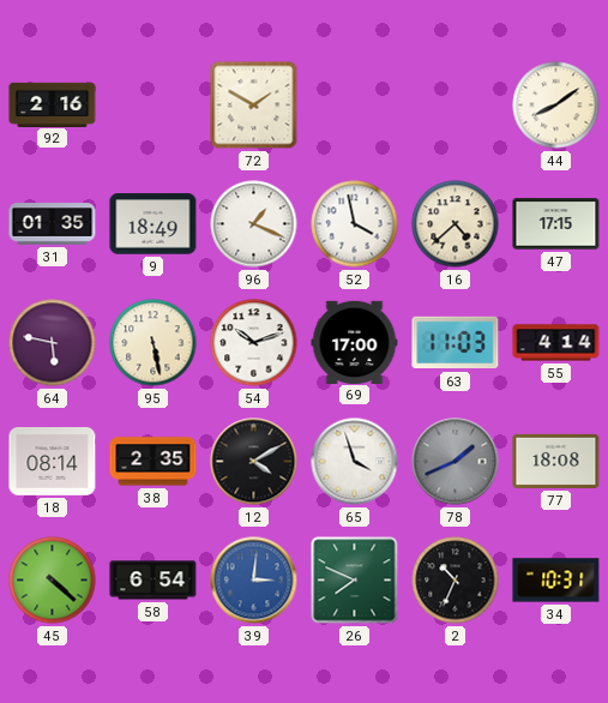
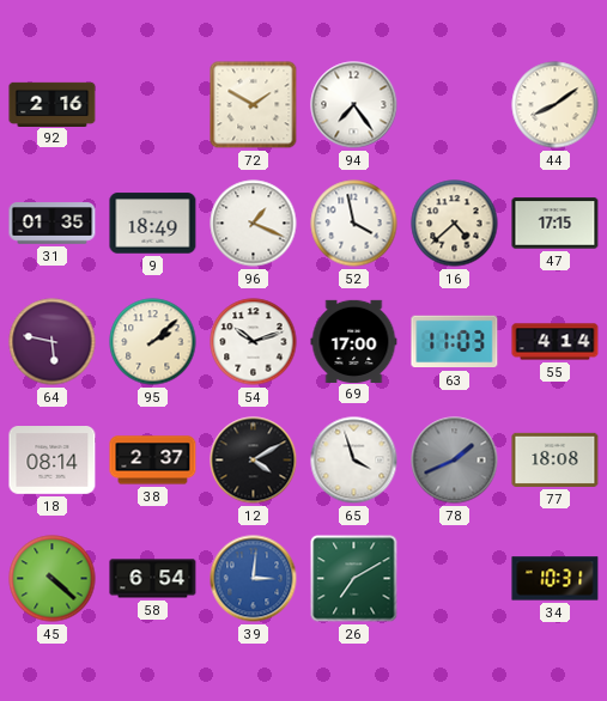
94: none -> 7:24 (354, 105)
95: 5:28 -> 2:08 (153, 342)
38: 2:35 -> 2:37 (153, 461)
26: 7:49 -> 7:10 (354, 579)
2: 10:34 -> none (456, 581)
